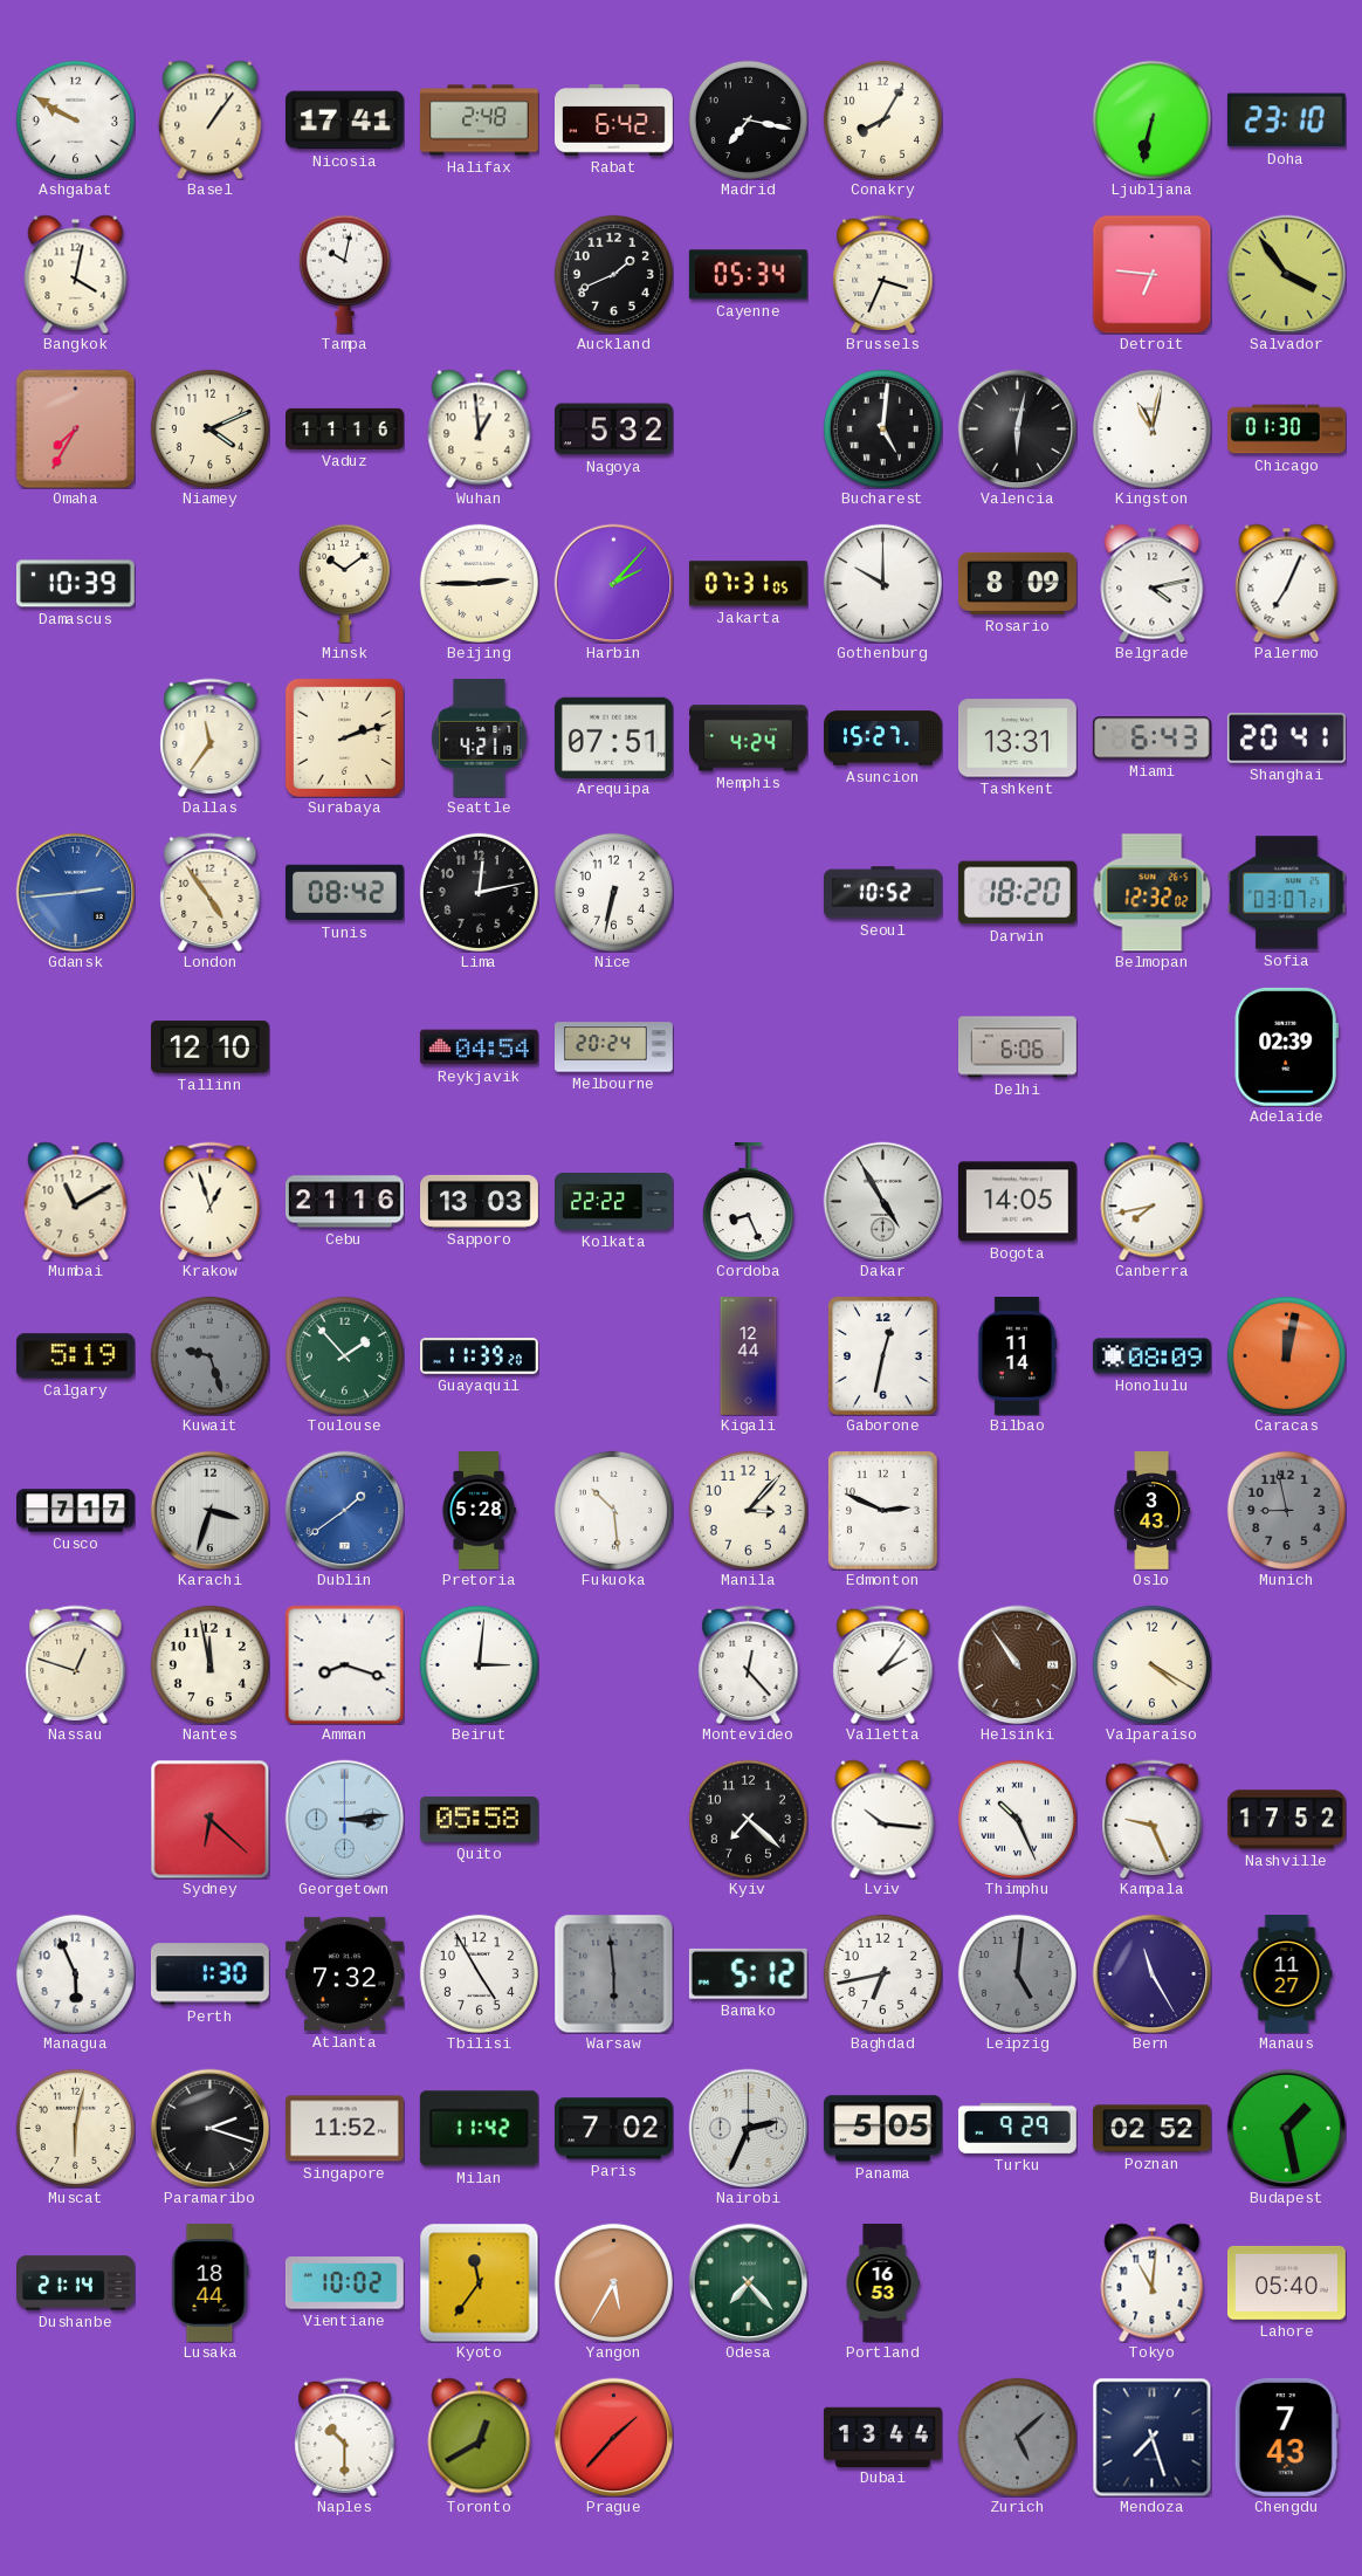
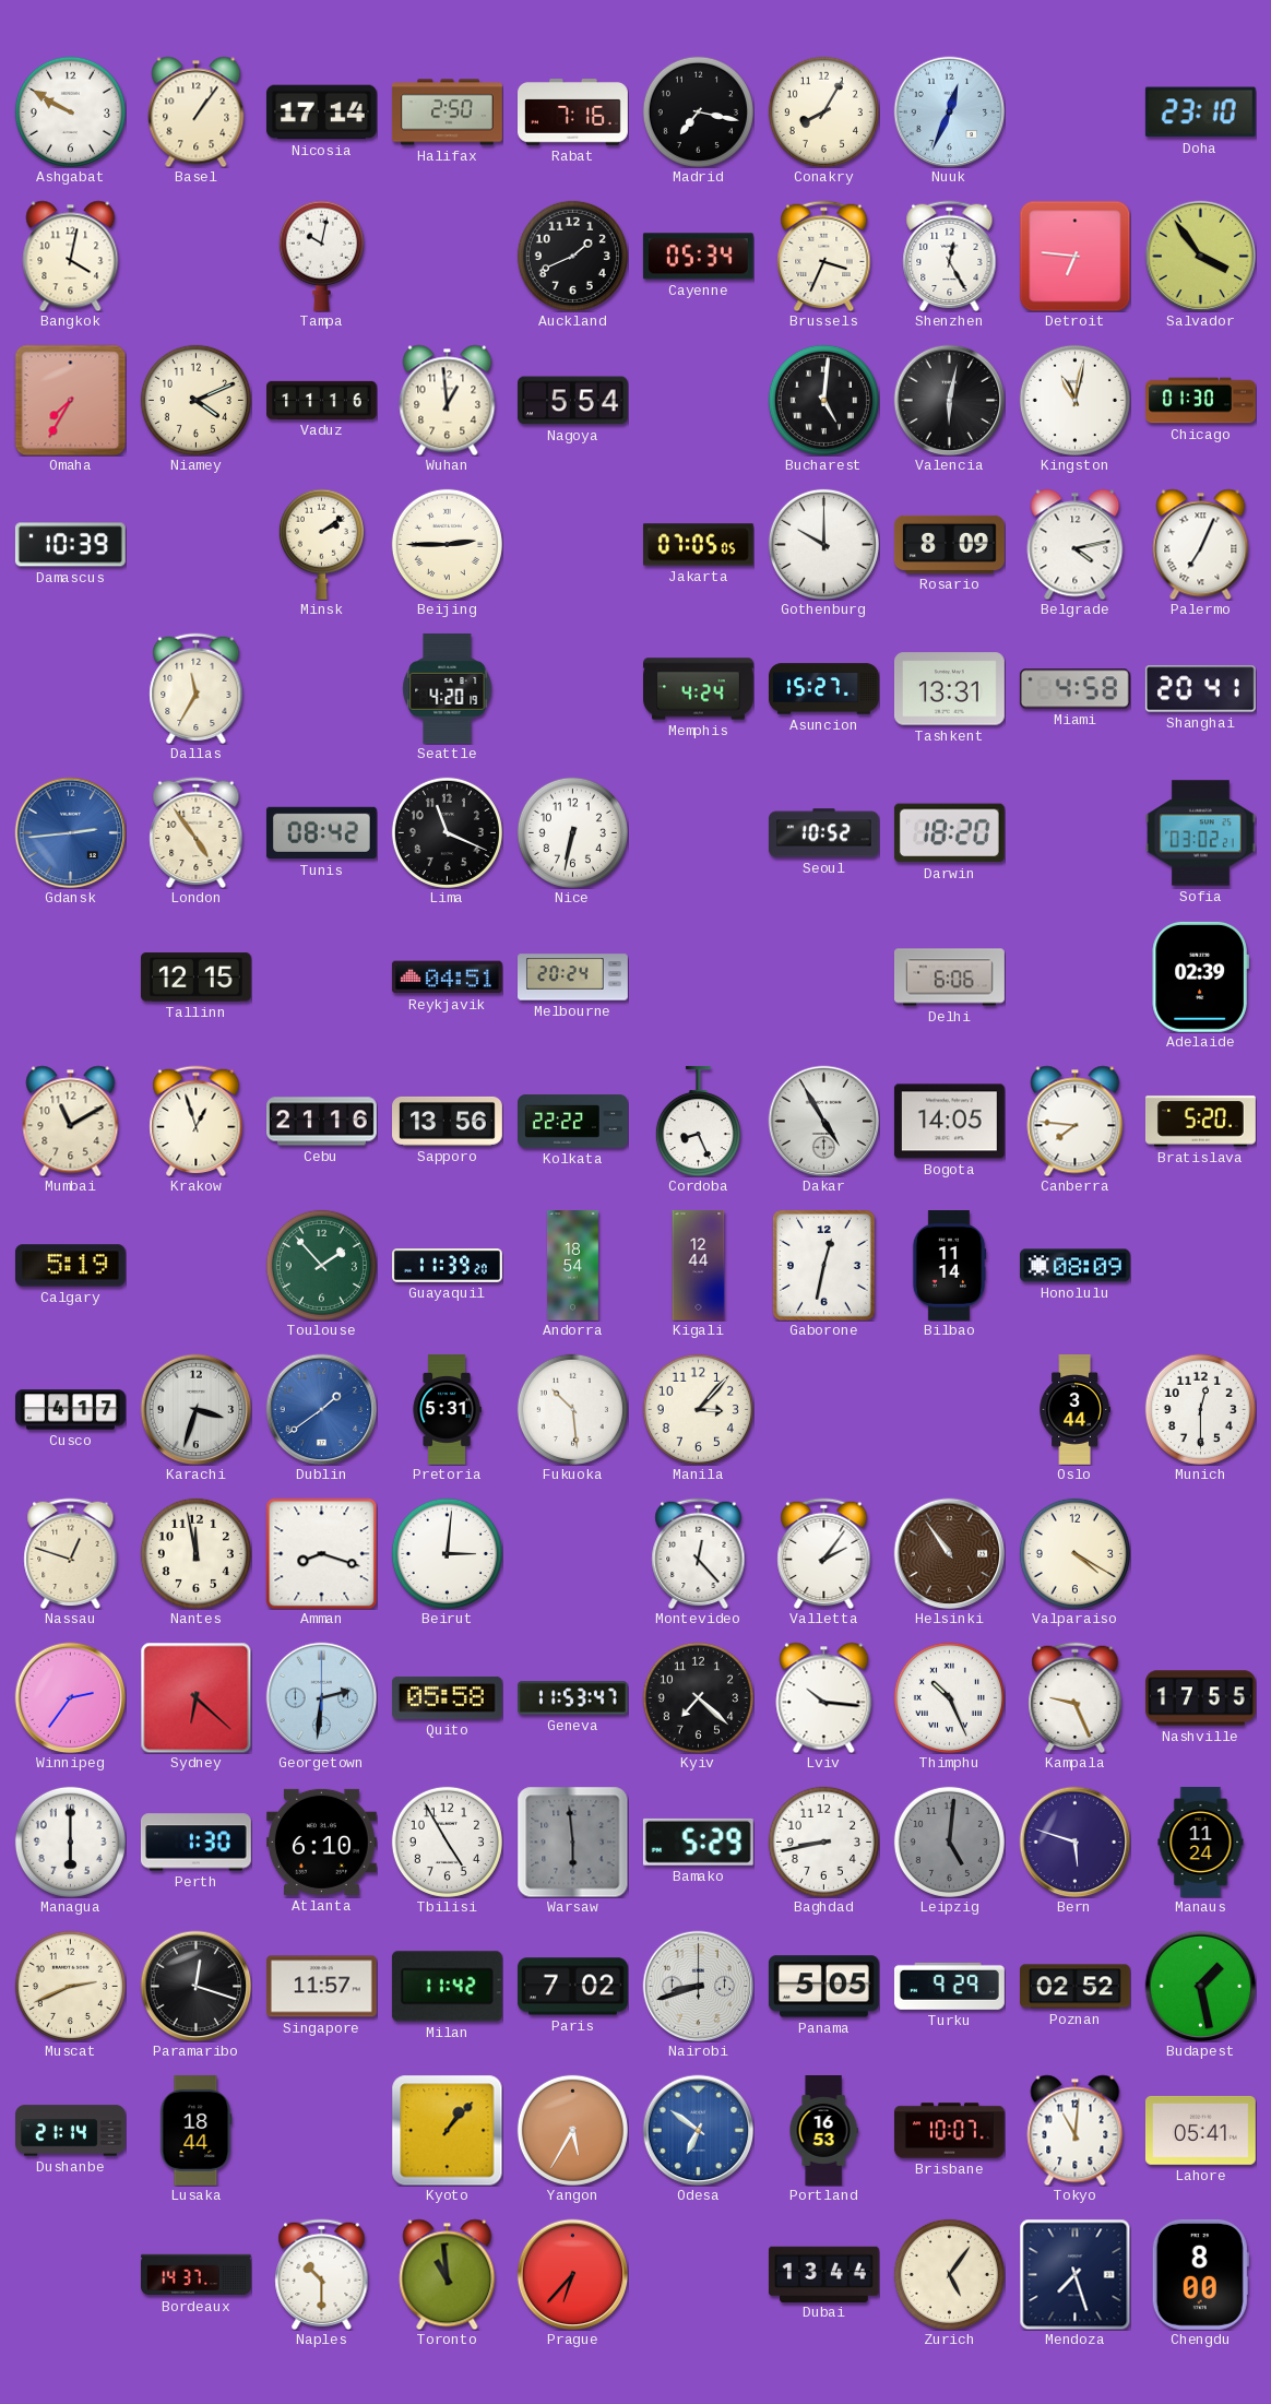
Nicosia: 17:41 -> 17:14 (321, 112)
Halifax: 2:48 -> 2:50 (448, 112)
Rabat: 6:42 -> 7:16 (573, 112)
Nuuk: none -> 12:34 (949, 111)
Ljubljana: 6:32 -> none (1151, 119)
Shenzhen: none -> 12:25 (950, 256)
Nagoya: 5:32 -> 5:54 (572, 401)
Minsk: 10:09 -> 2:09 (321, 544)
Harbin: 2:07 -> none (613, 583)
Jakarta: 07:31 -> 07:05 (698, 545)
Dallas: 11:36 -> 11:35 (197, 688)
Surabaya: 2:12 -> none (344, 737)
Seattle: 4:21 -> 4:20 (448, 688)
Arequipa: 07:51 -> none (613, 737)
Miami: 6:43 -> 4:58 (1074, 689)
Lima: 12:13 -> 11:19 (447, 832)
Belmopan: 12:32 -> none (1151, 893)
Sofia: 03:07 -> 03:02 (1200, 833)
Tallinn: 12:10 -> 12:15 (195, 978)
Reykjavik: 04:54 -> 04:51 (447, 978)
Sapporo: 13:03 -> 13:56 (448, 1121)
Canberra: 7:43 -> 7:46 (1076, 1121)
Bratislava: none -> 5:20 (1201, 1122)
Kuwait: 9:27 -> none (209, 1355)
Andorra: none -> 18:54 (573, 1266)
Caracas: 12:02 -> none (1286, 1355)
Cusco: 7:17 -> 4:17 (71, 1410)
Pretoria: 5:28 -> 5:31 (447, 1410)
Edmonton: 2:49 -> none (883, 1511)
Oslo: 3:43 -> 3:44 (1074, 1410)
Munich: 8:58 -> 12:30 (1200, 1409)
Munich dial: grey -> white (1200, 1409)
Winnipeg: none -> 2:36 (70, 1697)
Georgetown: 3:14 -> 2:31 (321, 1697)
Geneva: none -> 11:53 (572, 1698)
Nashville: 17:52 -> 17:55 (1200, 1698)
Managua: 5:56 -> 6:00 (70, 1842)
Atlanta: 7:32 -> 6:10 (321, 1842)
Bamako: 5:12 -> 5:29 (698, 1842)
Baghdad: 6:43 -> 8:43 (823, 1842)
Bern: 11:25 -> 5:48 (1074, 1842)
Manaus: 11:27 -> 11:24 (1201, 1843)
Muscat: 6:02 -> 2:41 (70, 1986)
Paramaribo: 2:18 -> 12:18 (195, 1986)
Singapore: 11:52 -> 11:57 (321, 1987)
Nairobi: 2:34 -> 8:42 (698, 1986)
Vientiane: 10:02 -> none (344, 2283)
Kyoto: 11:36 -> 1:07 (447, 2130)
Odesa: 7:23 -> 6:51 (698, 2130)
Odesa dial: green -> blue (698, 2130)
Brisbane: none -> 10:07 (949, 2131)
Lahore: 05:40 -> 05:41 (1200, 2130)
Bordeaux: none -> 14:37 (197, 2275)
Toronto: 12:40 -> 10:59 (448, 2274)
Prague: 1:37 -> 6:37 (572, 2274)
Zurich: 5:08 -> 5:06 (949, 2274)
Zurich dial: grey -> cream (949, 2274)
Chengdu: 7:43 -> 8:00 (1200, 2274)
